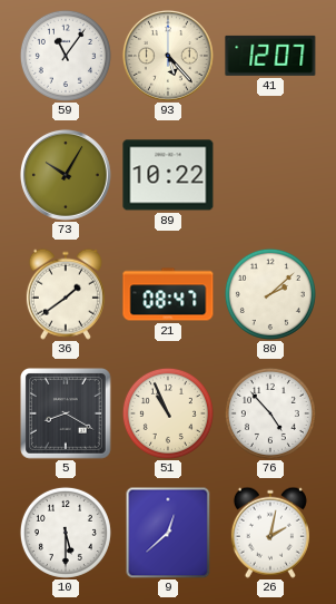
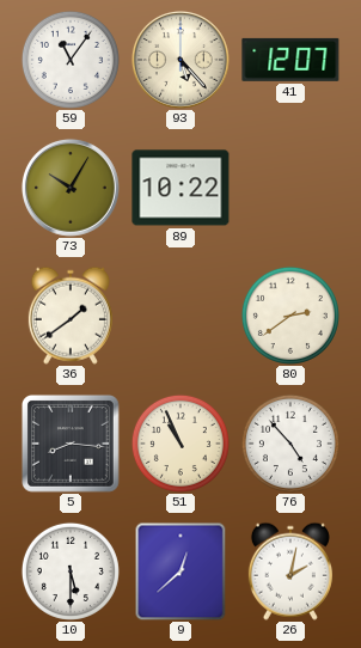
21: 08:47 -> none (168, 294)
80: 2:08 -> 2:39 (290, 316)
5: 8:20 -> 8:16 (72, 445)
